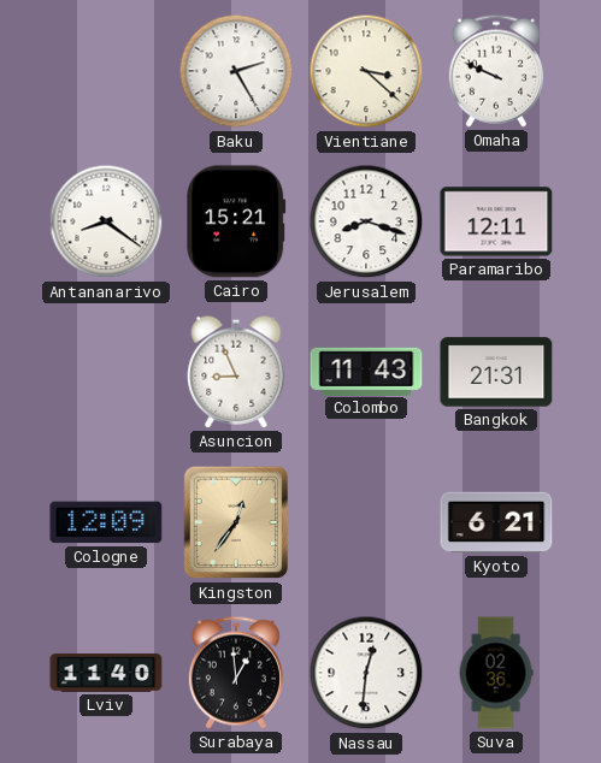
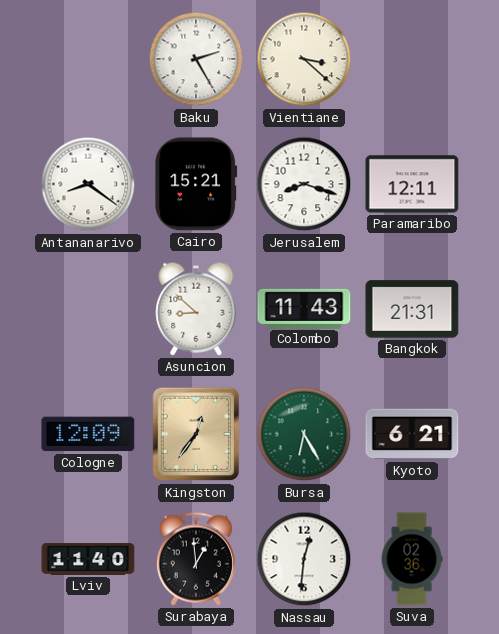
Omaha: 9:49 -> none (496, 71)
Asuncion: 8:56 -> 8:52 (196, 309)
Bursa: none -> 6:25 (304, 434)
